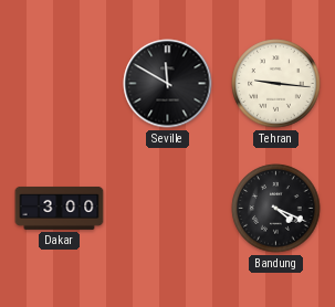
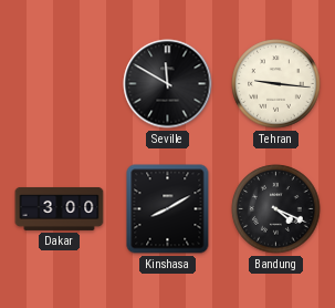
Kinshasa: none -> 8:10 (168, 209)
